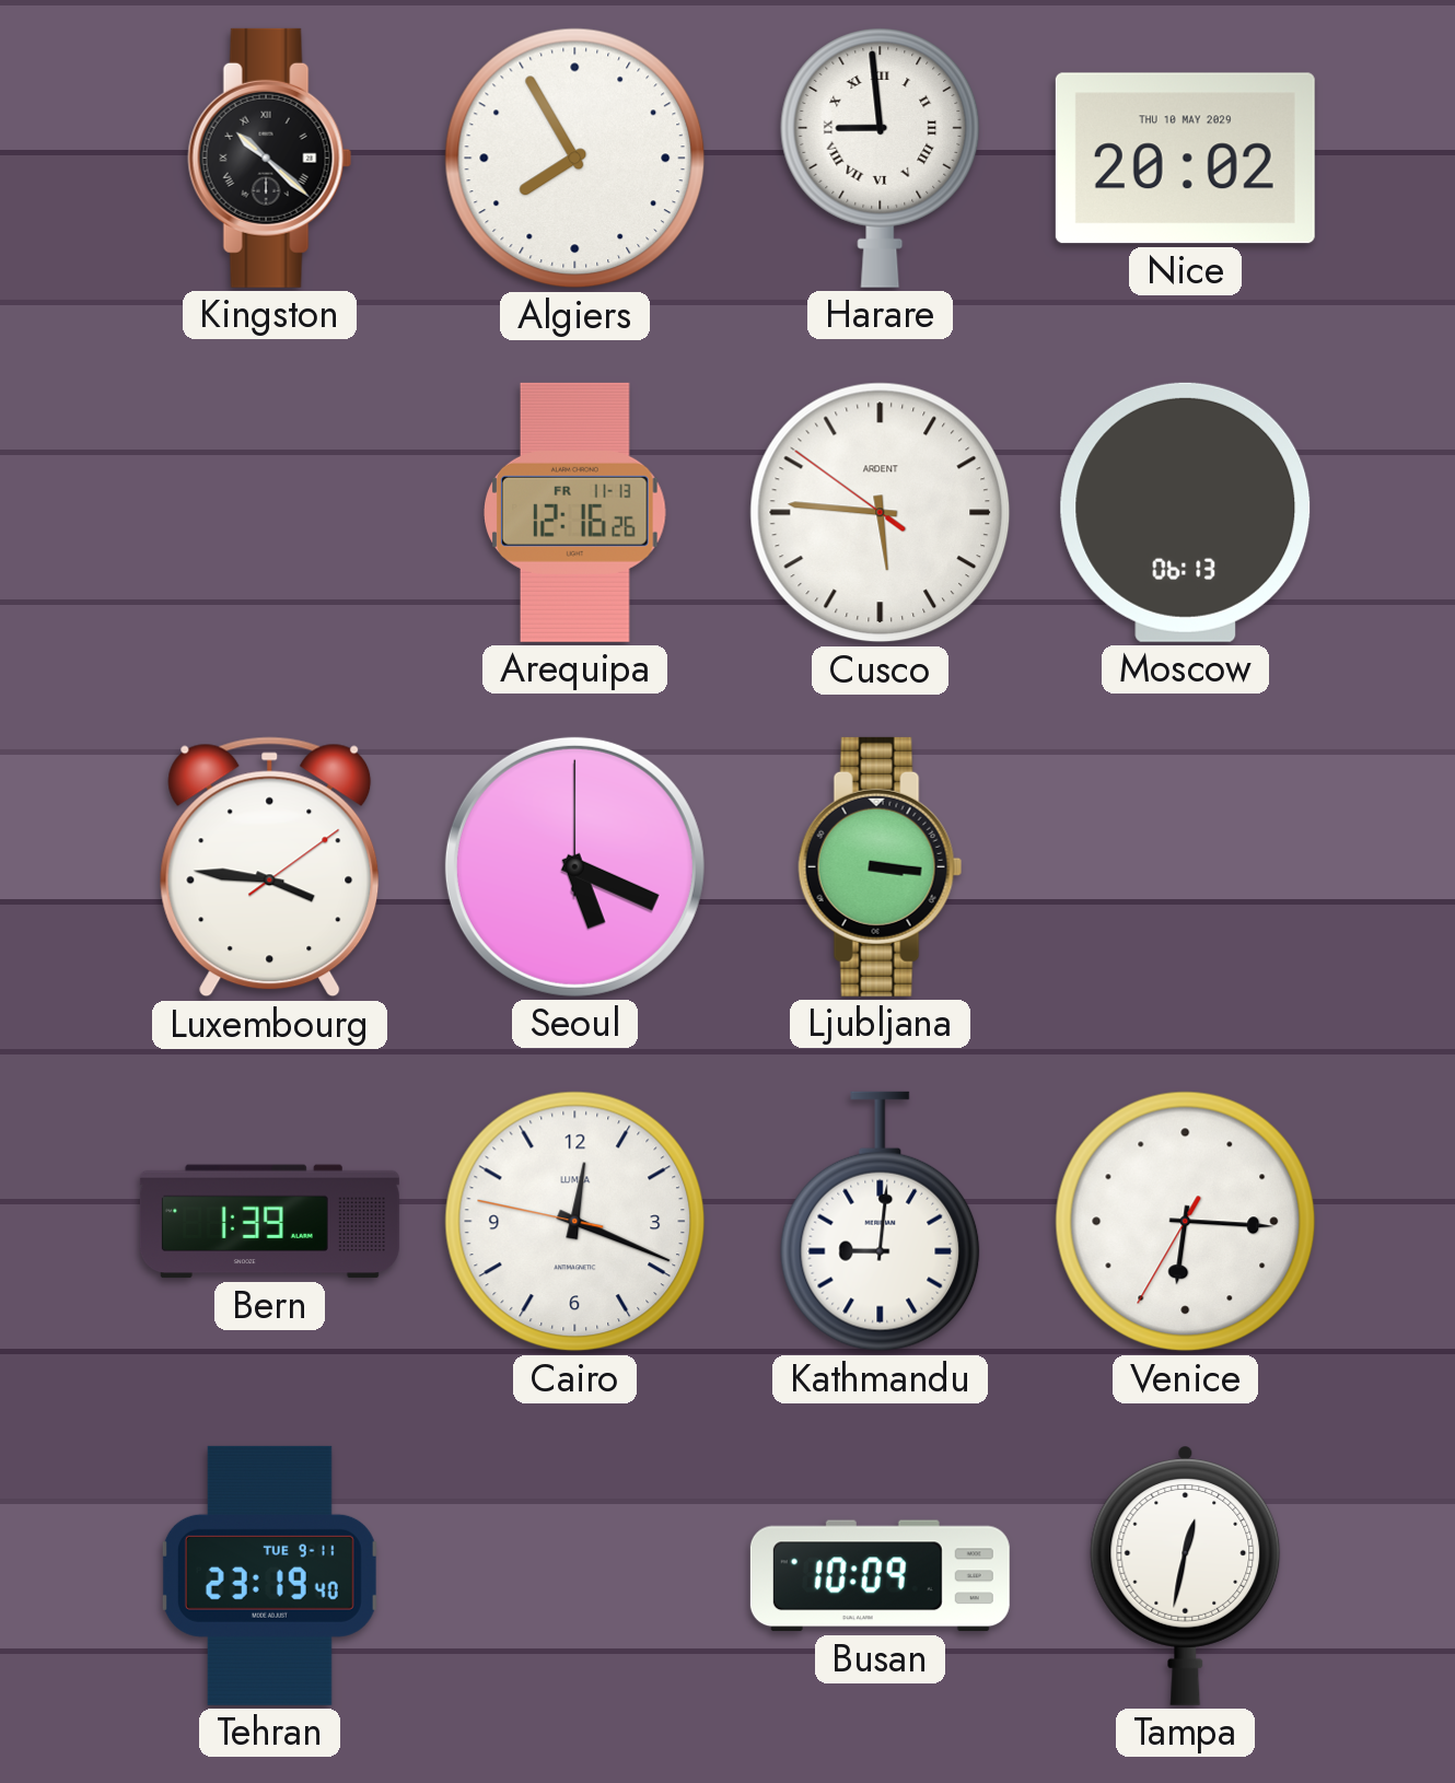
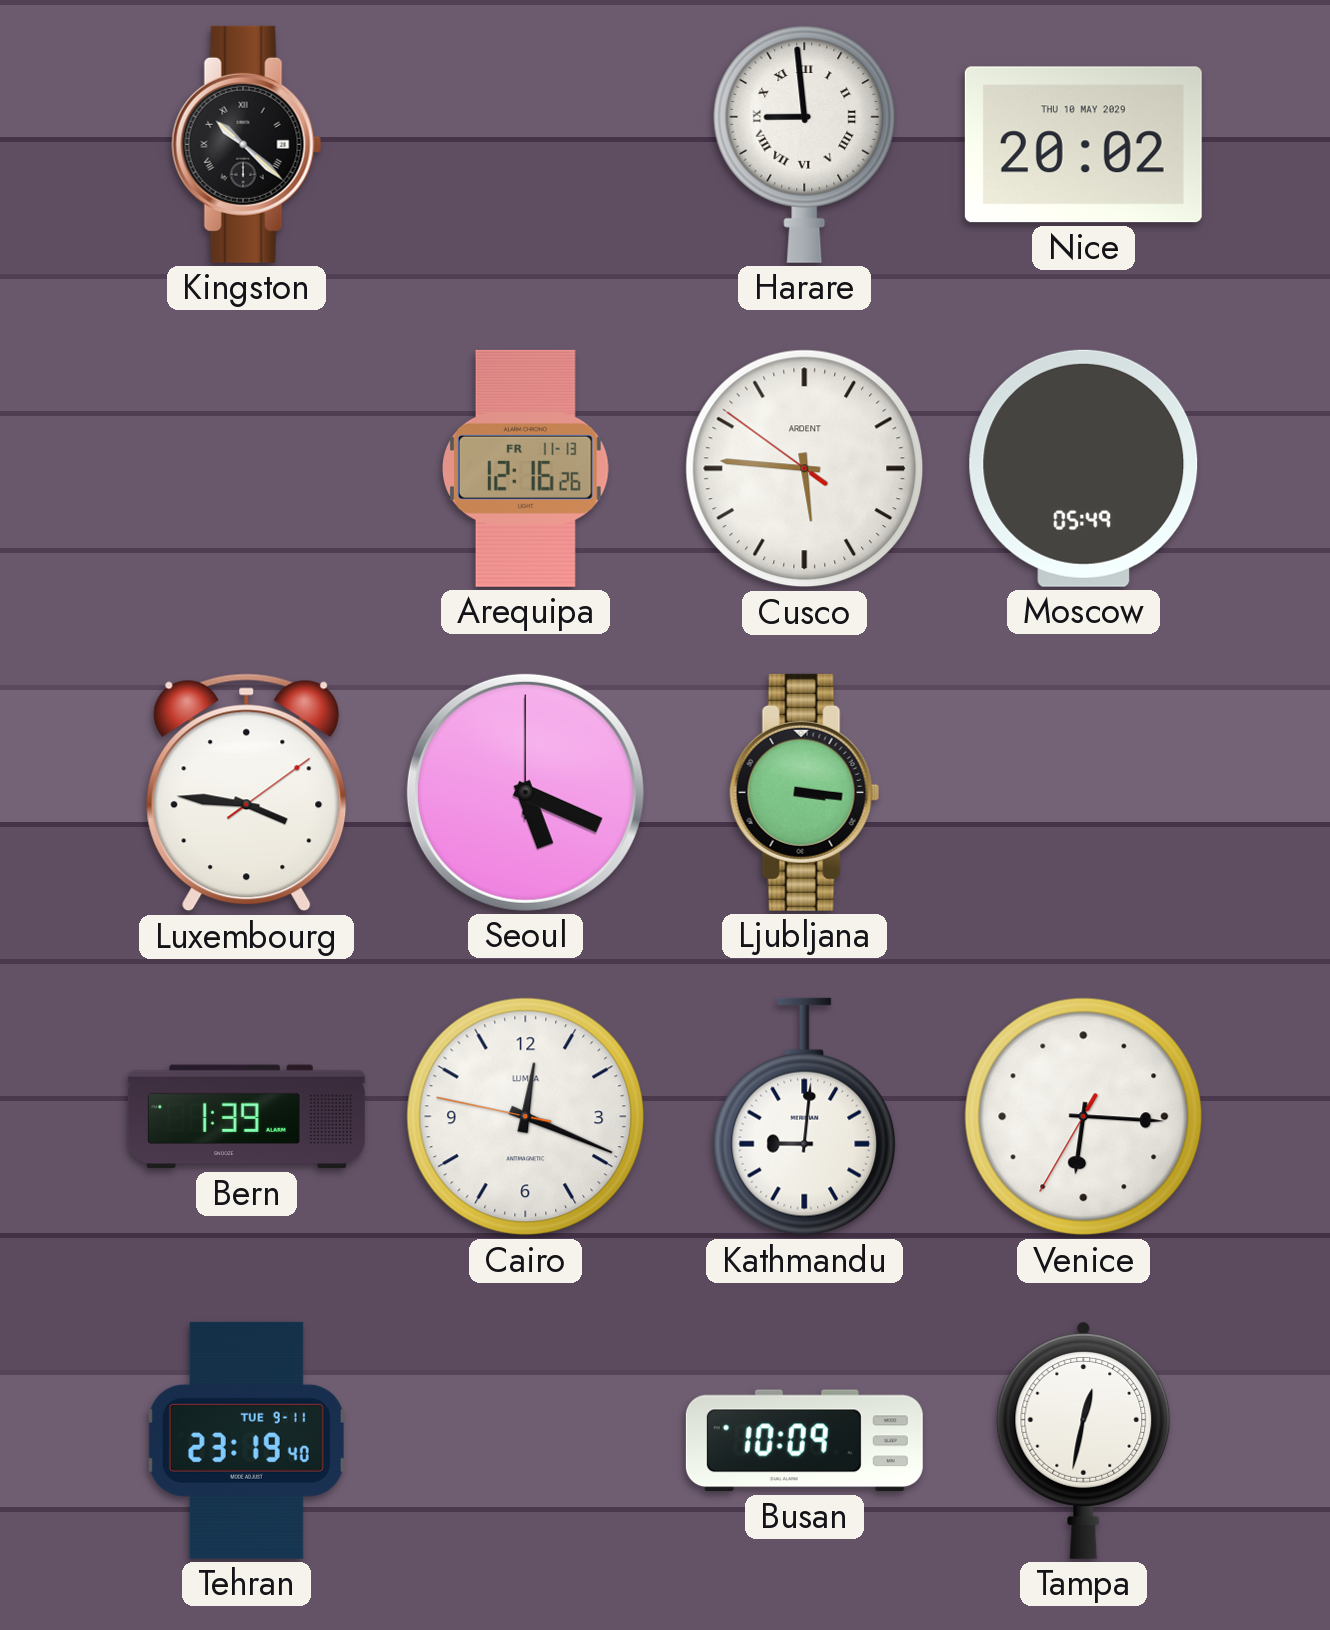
Algiers: 7:55 -> none (575, 159)
Moscow: 06:13 -> 05:49 (1084, 468)
